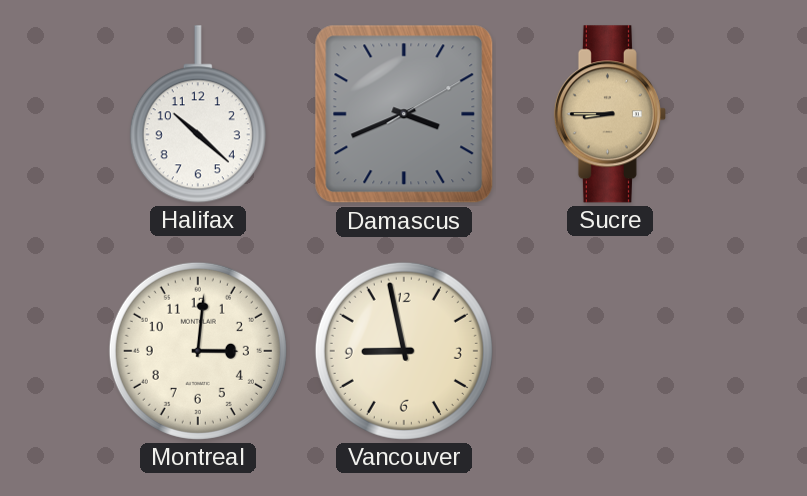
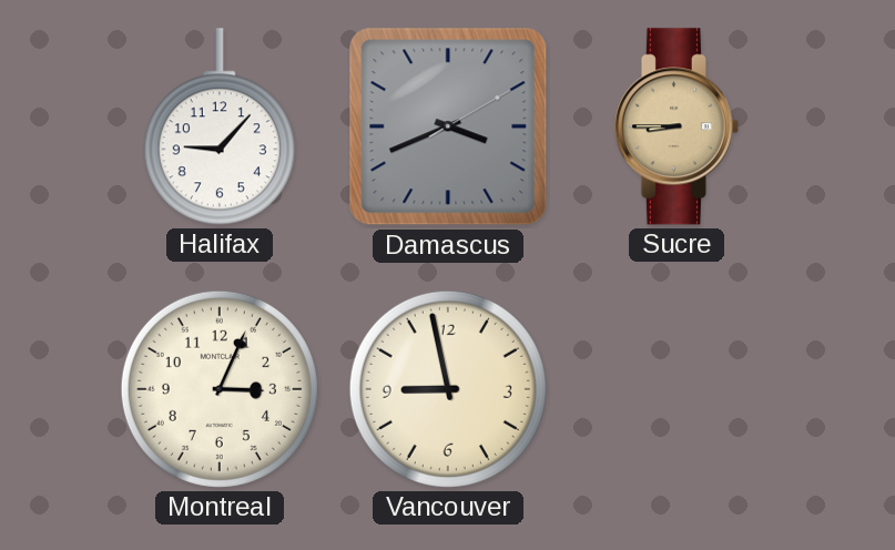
Halifax: 10:22 -> 9:07 (220, 126)
Montreal: 3:01 -> 3:04 (220, 389)
